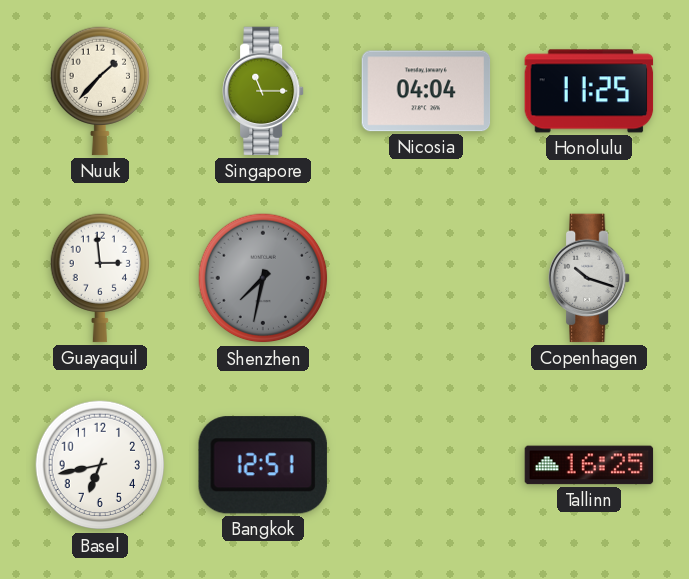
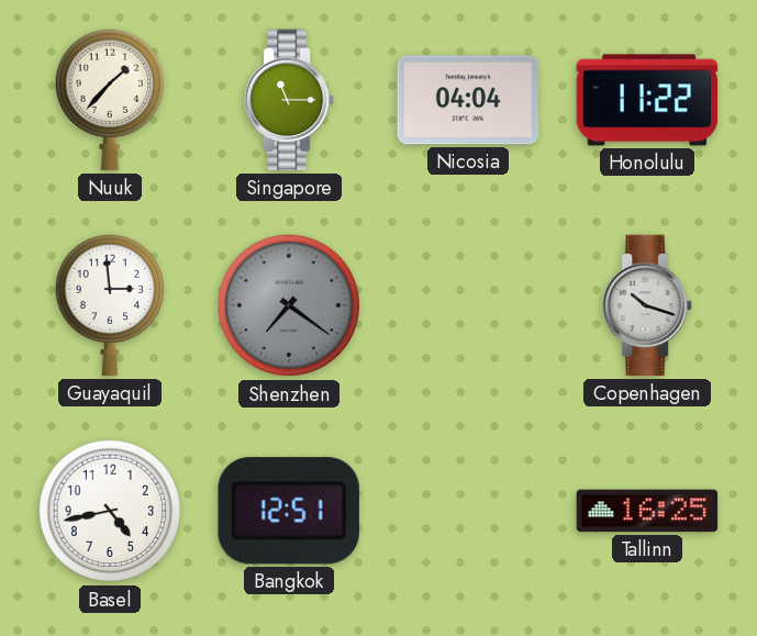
Honolulu: 11:25 -> 11:22 (647, 100)
Shenzhen: 7:32 -> 7:21 (289, 305)
Basel: 6:43 -> 4:43 (110, 511)
